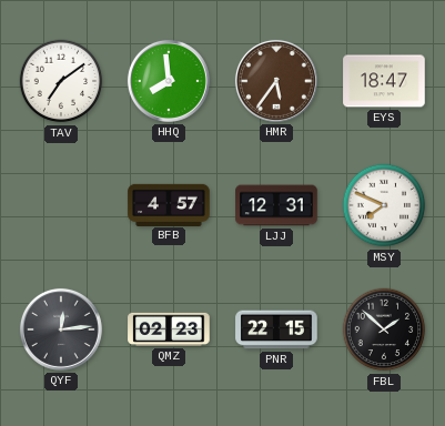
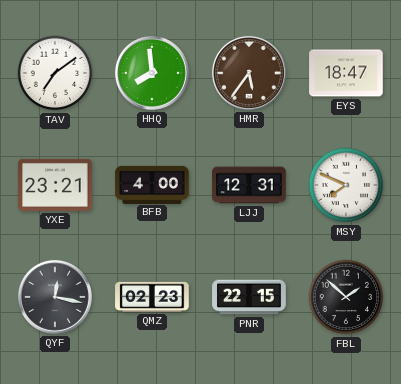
YXE: none -> 23:21 (55, 185)
BFB: 4:57 -> 4:00 (152, 184)
QYF: 12:14 -> 12:17 (55, 297)
